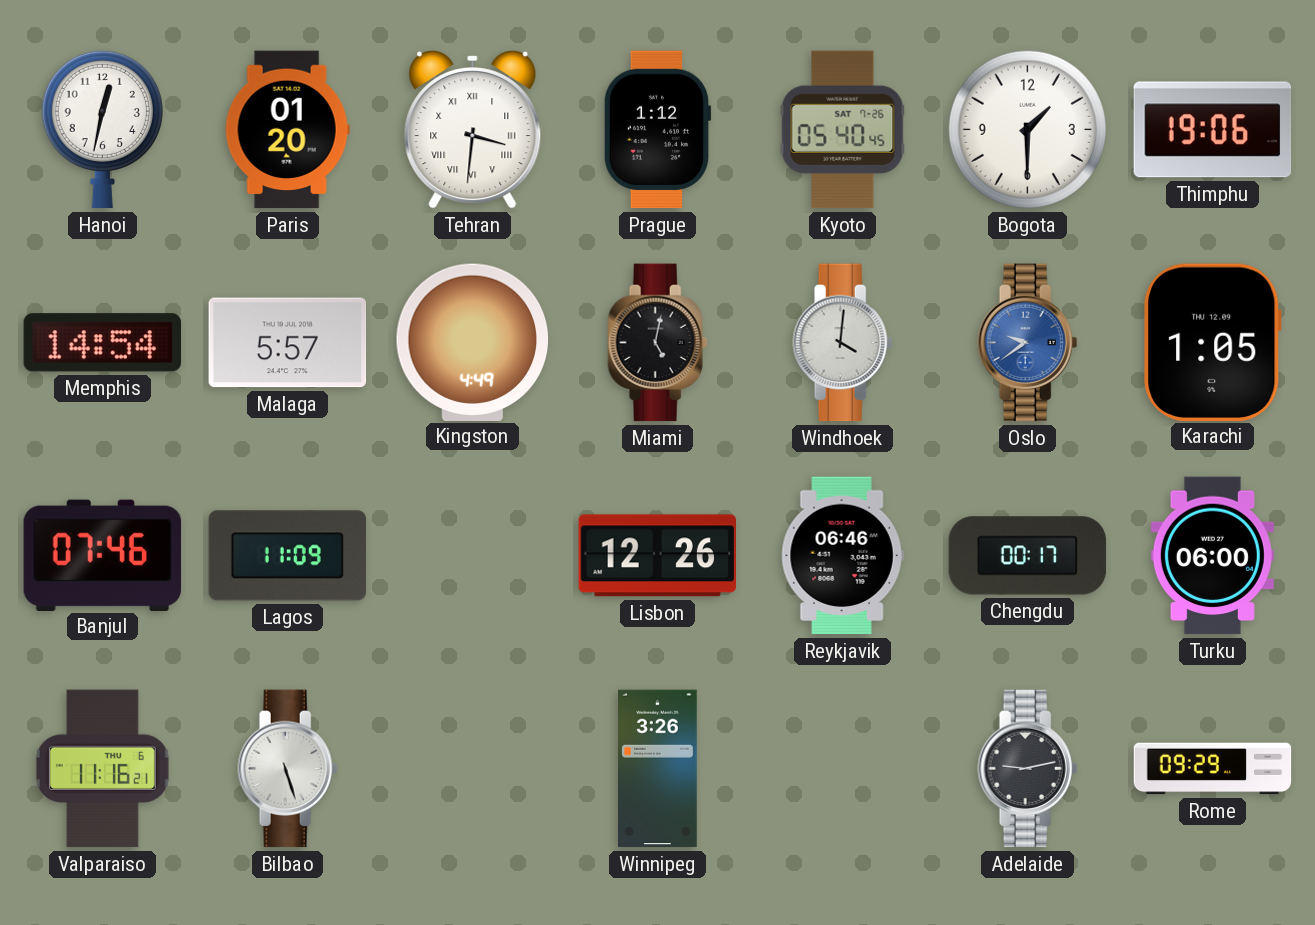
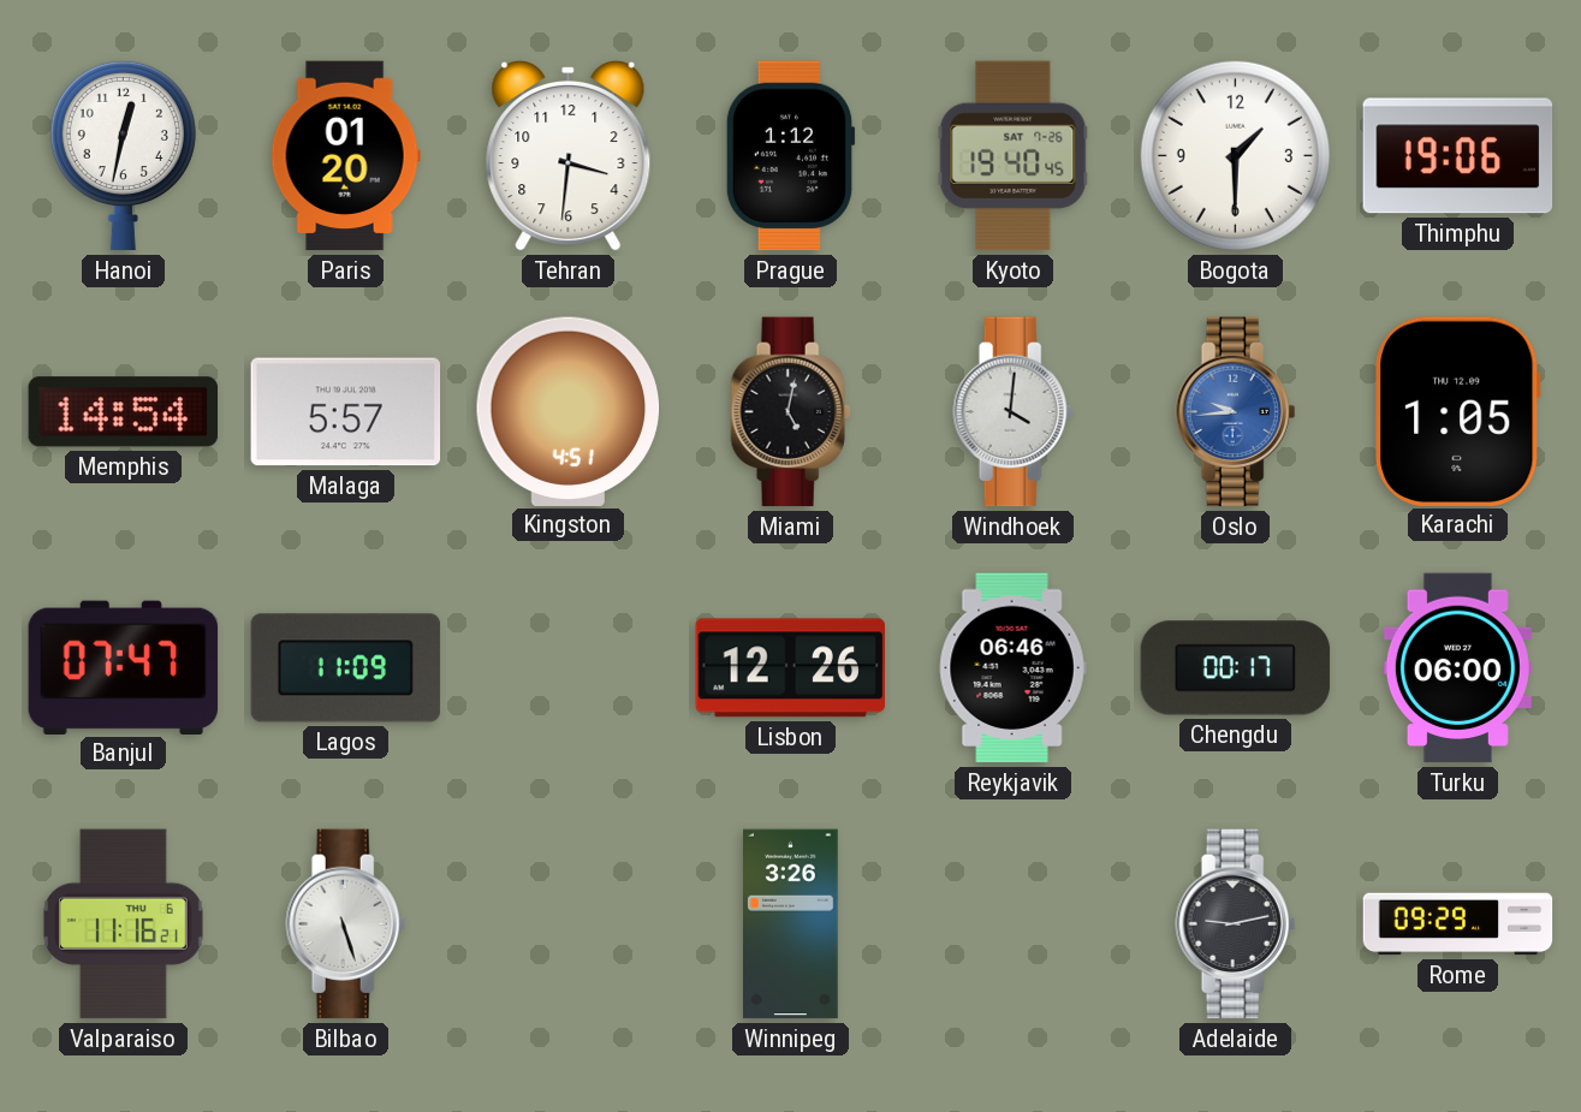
Tehran numerals: Roman -> Arabic (569, 156)
Kyoto: 05:40 -> 19:40 (1014, 156)
Kingston: 4:49 -> 4:51 (569, 411)
Oslo: 9:39 -> 9:44 (1236, 412)
Banjul: 07:46 -> 07:47 (124, 667)
